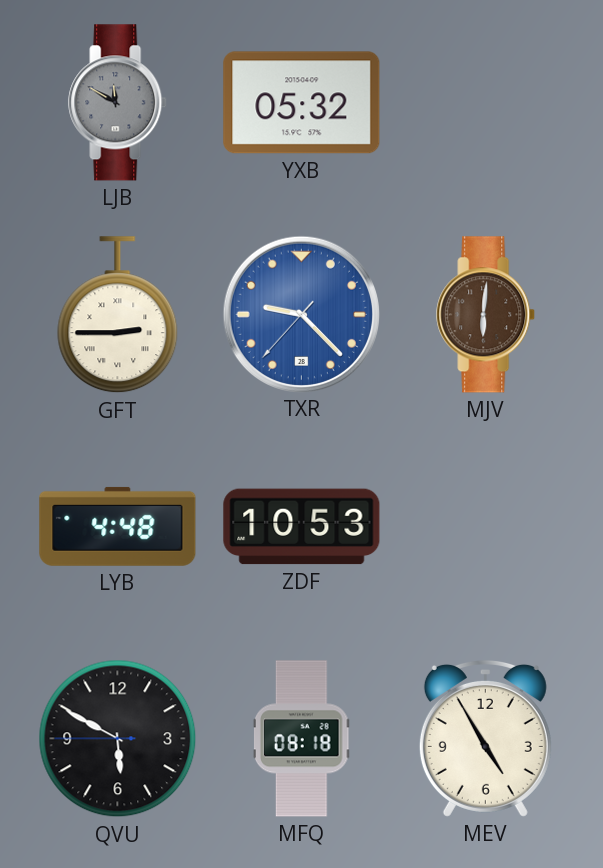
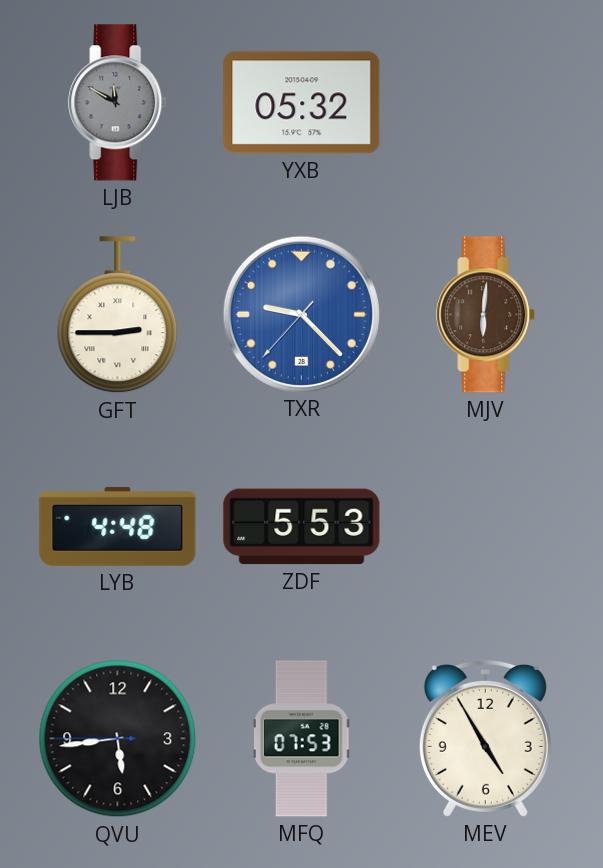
ZDF: 10:53 -> 5:53 (302, 527)
QVU: 5:49 -> 5:43 (118, 739)
MFQ: 08:18 -> 07:53 (302, 739)
